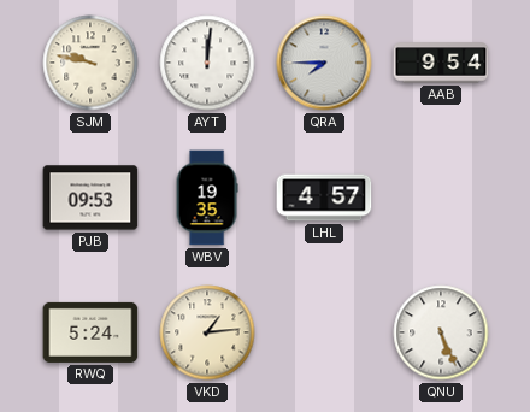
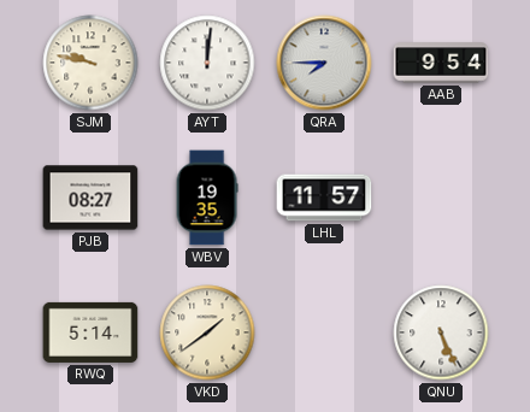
PJB: 09:53 -> 08:27 (90, 198)
LHL: 4:57 -> 11:57 (324, 198)
RWQ: 5:24 -> 5:14 (90, 332)
VKD: 1:14 -> 1:39 (207, 332)
